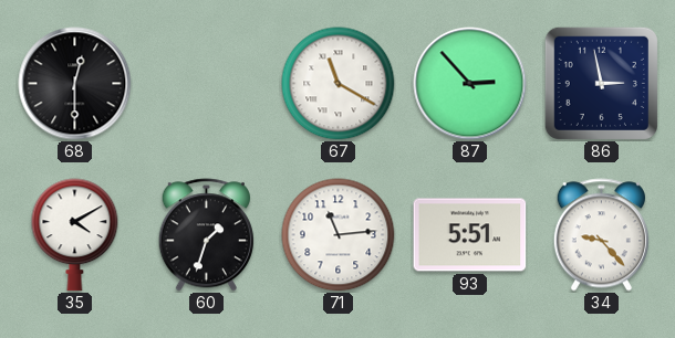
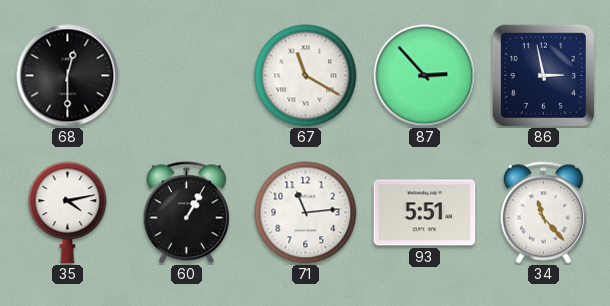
35: 4:10 -> 4:13 (68, 213)
60: 1:33 -> 1:05 (186, 213)
34: 9:23 -> 11:23 (543, 213)
